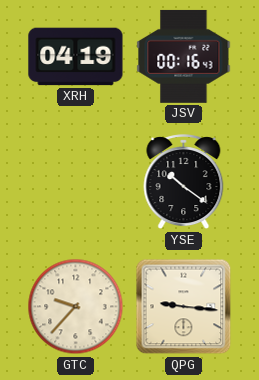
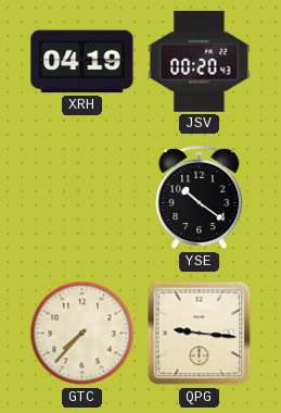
JSV: 00:16 -> 00:20 (200, 61)
GTC: 9:37 -> 7:37 (82, 334)
